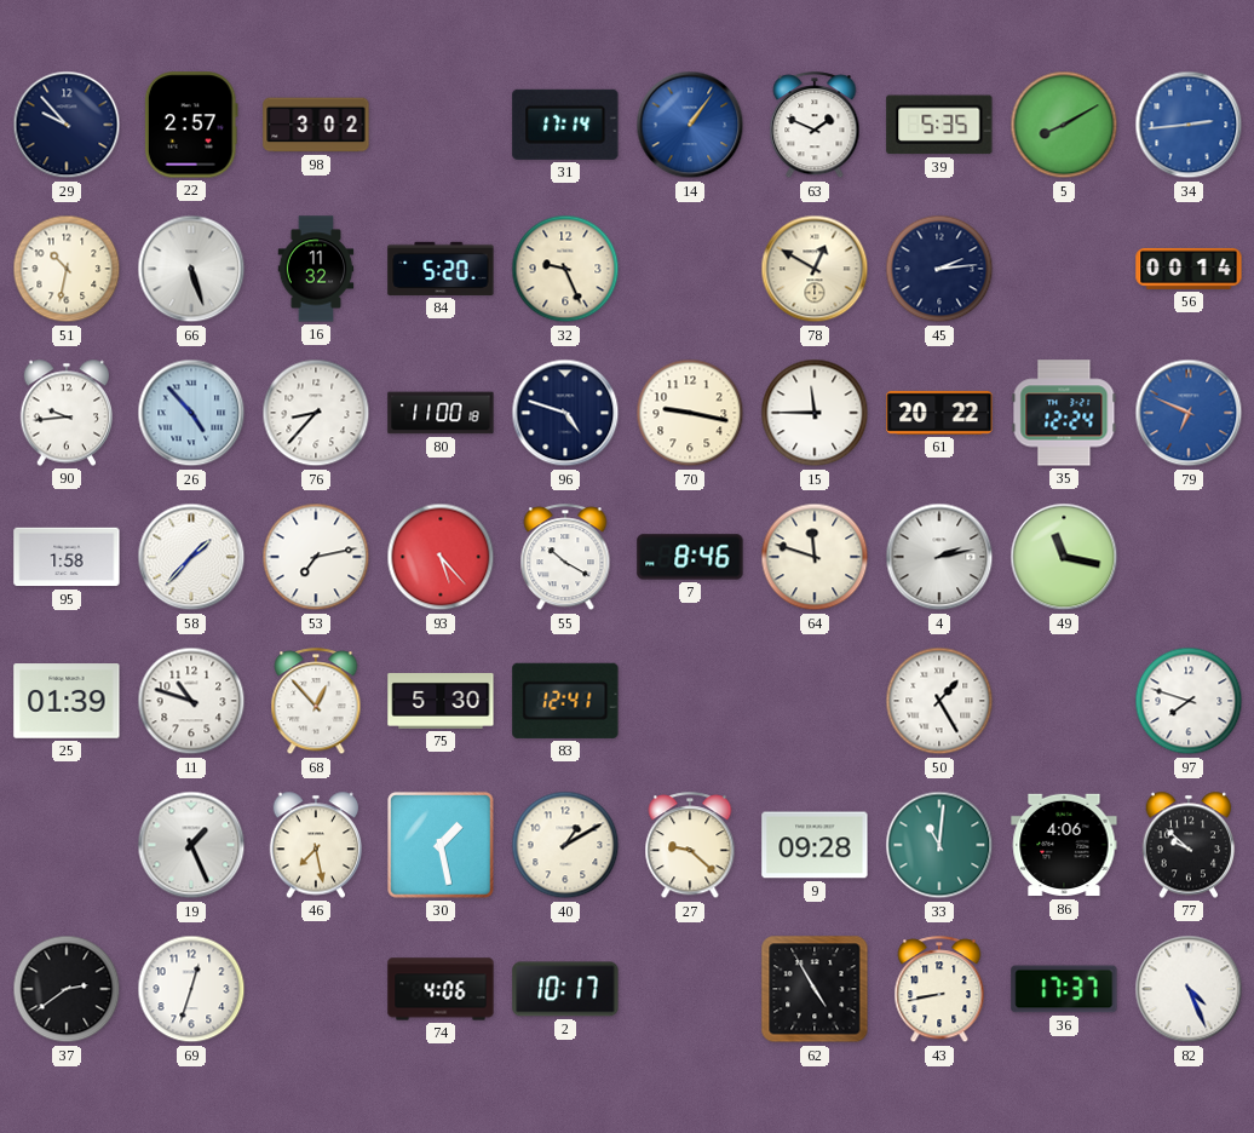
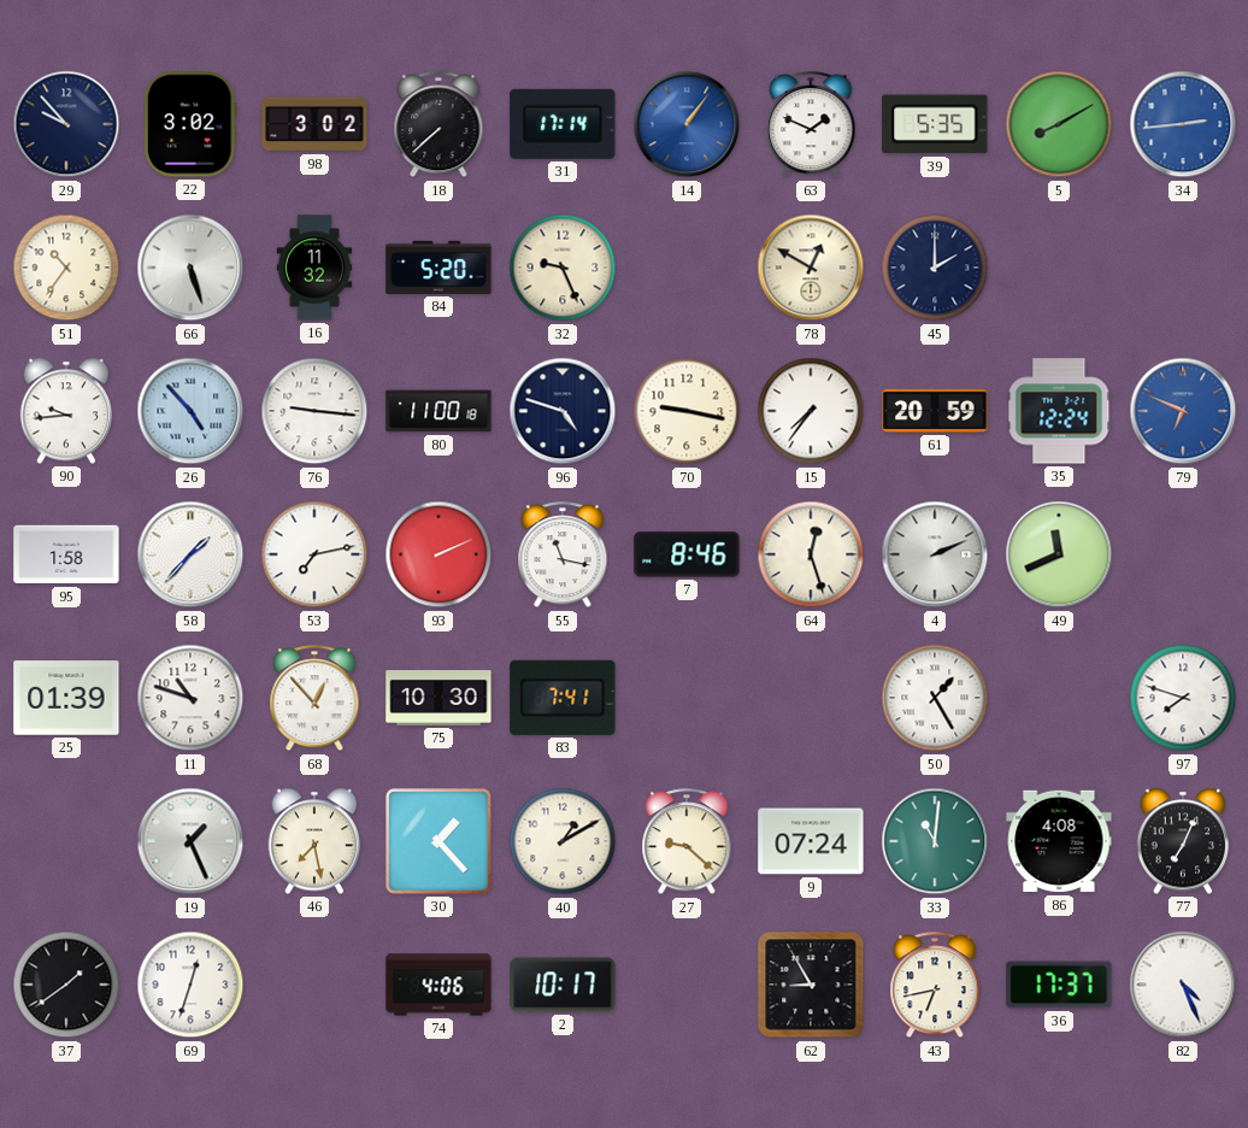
22: 2:57 -> 3:02 (190, 124)
18: none -> 7:38 (438, 125)
51: 10:32 -> 10:36 (66, 268)
45: 2:14 -> 2:00 (935, 268)
56: 00:14 -> none (1189, 269)
76: 8:37 -> 9:16 (314, 411)
15: 11:45 -> 7:36 (811, 411)
61: 20:22 -> 20:59 (935, 411)
93: 5:23 -> 2:11 (438, 554)
55: 10:20 -> 11:17 (563, 556)
64: 11:48 -> 12:27 (811, 554)
4: 2:13 -> 2:11 (935, 554)
49: 11:17 -> 11:41 (1059, 554)
75: 5:30 -> 10:30 (438, 699)
83: 12:41 -> 7:41 (563, 698)
30: 1:28 -> 1:23 (438, 841)
9: 09:28 -> 07:24 (811, 841)
86: 4:06 -> 4:08 (1059, 841)
77: 9:52 -> 7:04 (1183, 841)
37: 2:39 -> 1:39 (66, 985)
62: 4:55 -> 8:55 (811, 985)
43: 8:43 -> 6:43 (935, 986)
